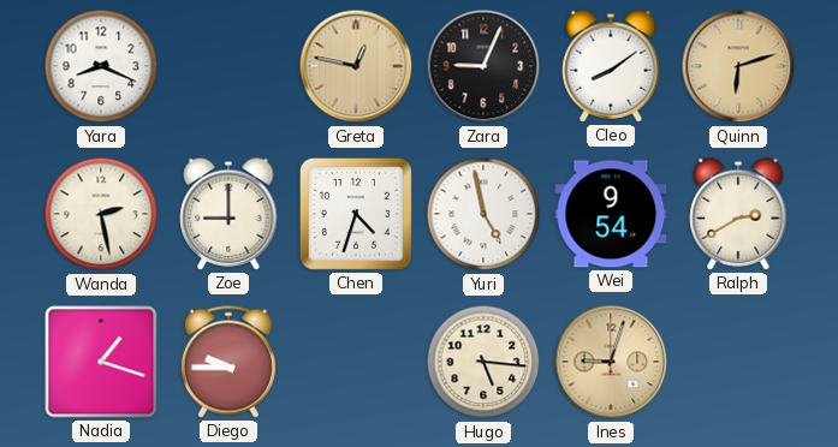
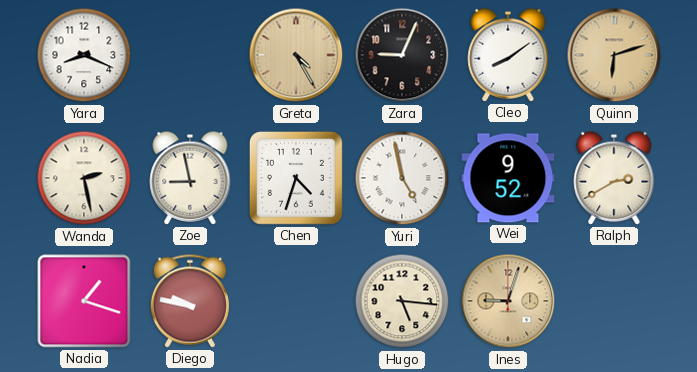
Greta: 12:47 -> 4:25 (296, 55)
Zoe: 9:00 -> 8:58 (190, 178)
Wei: 9:54 -> 9:52 (508, 178)
Diego: 9:45 -> 9:47 (190, 301)
